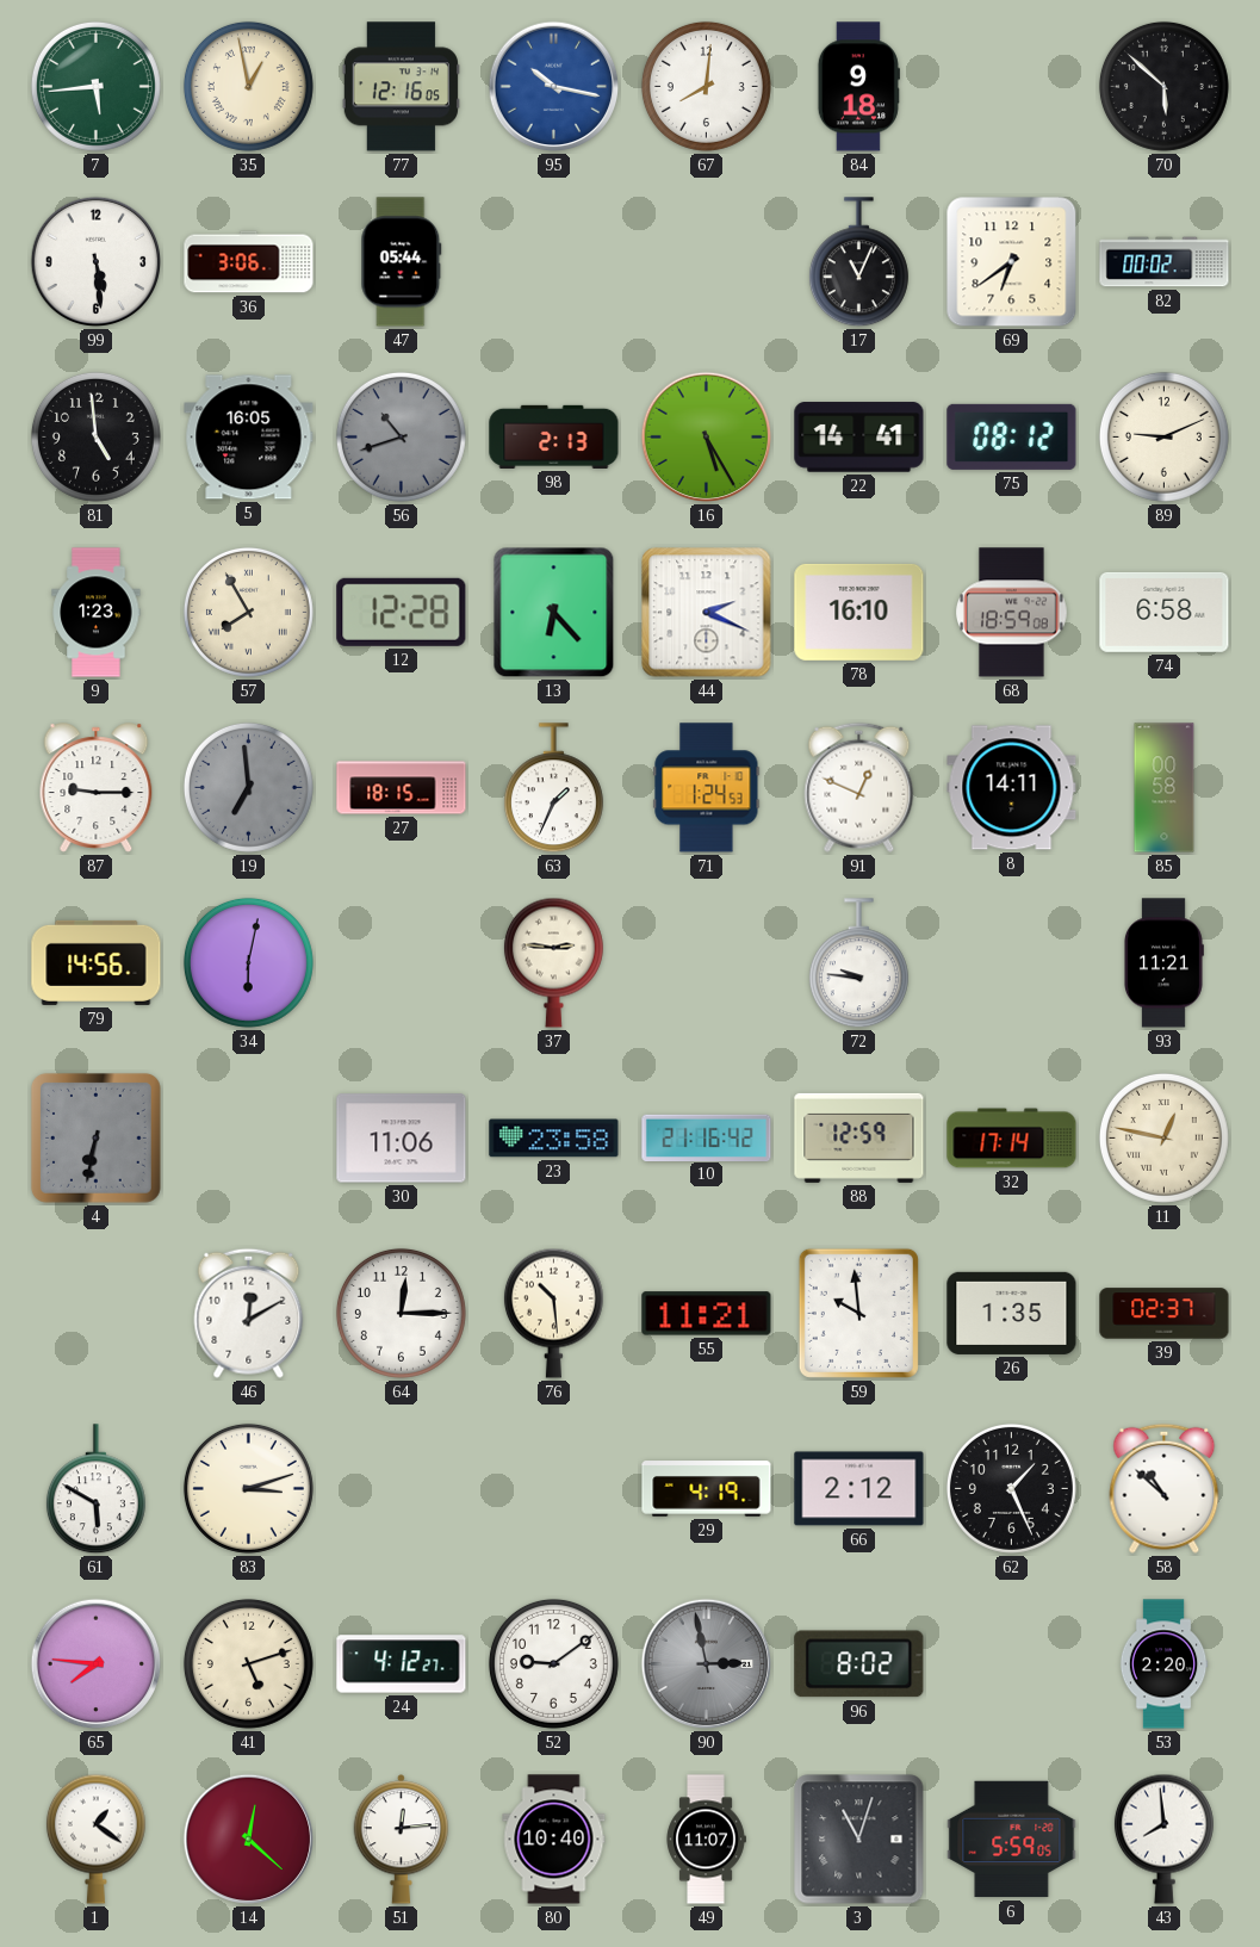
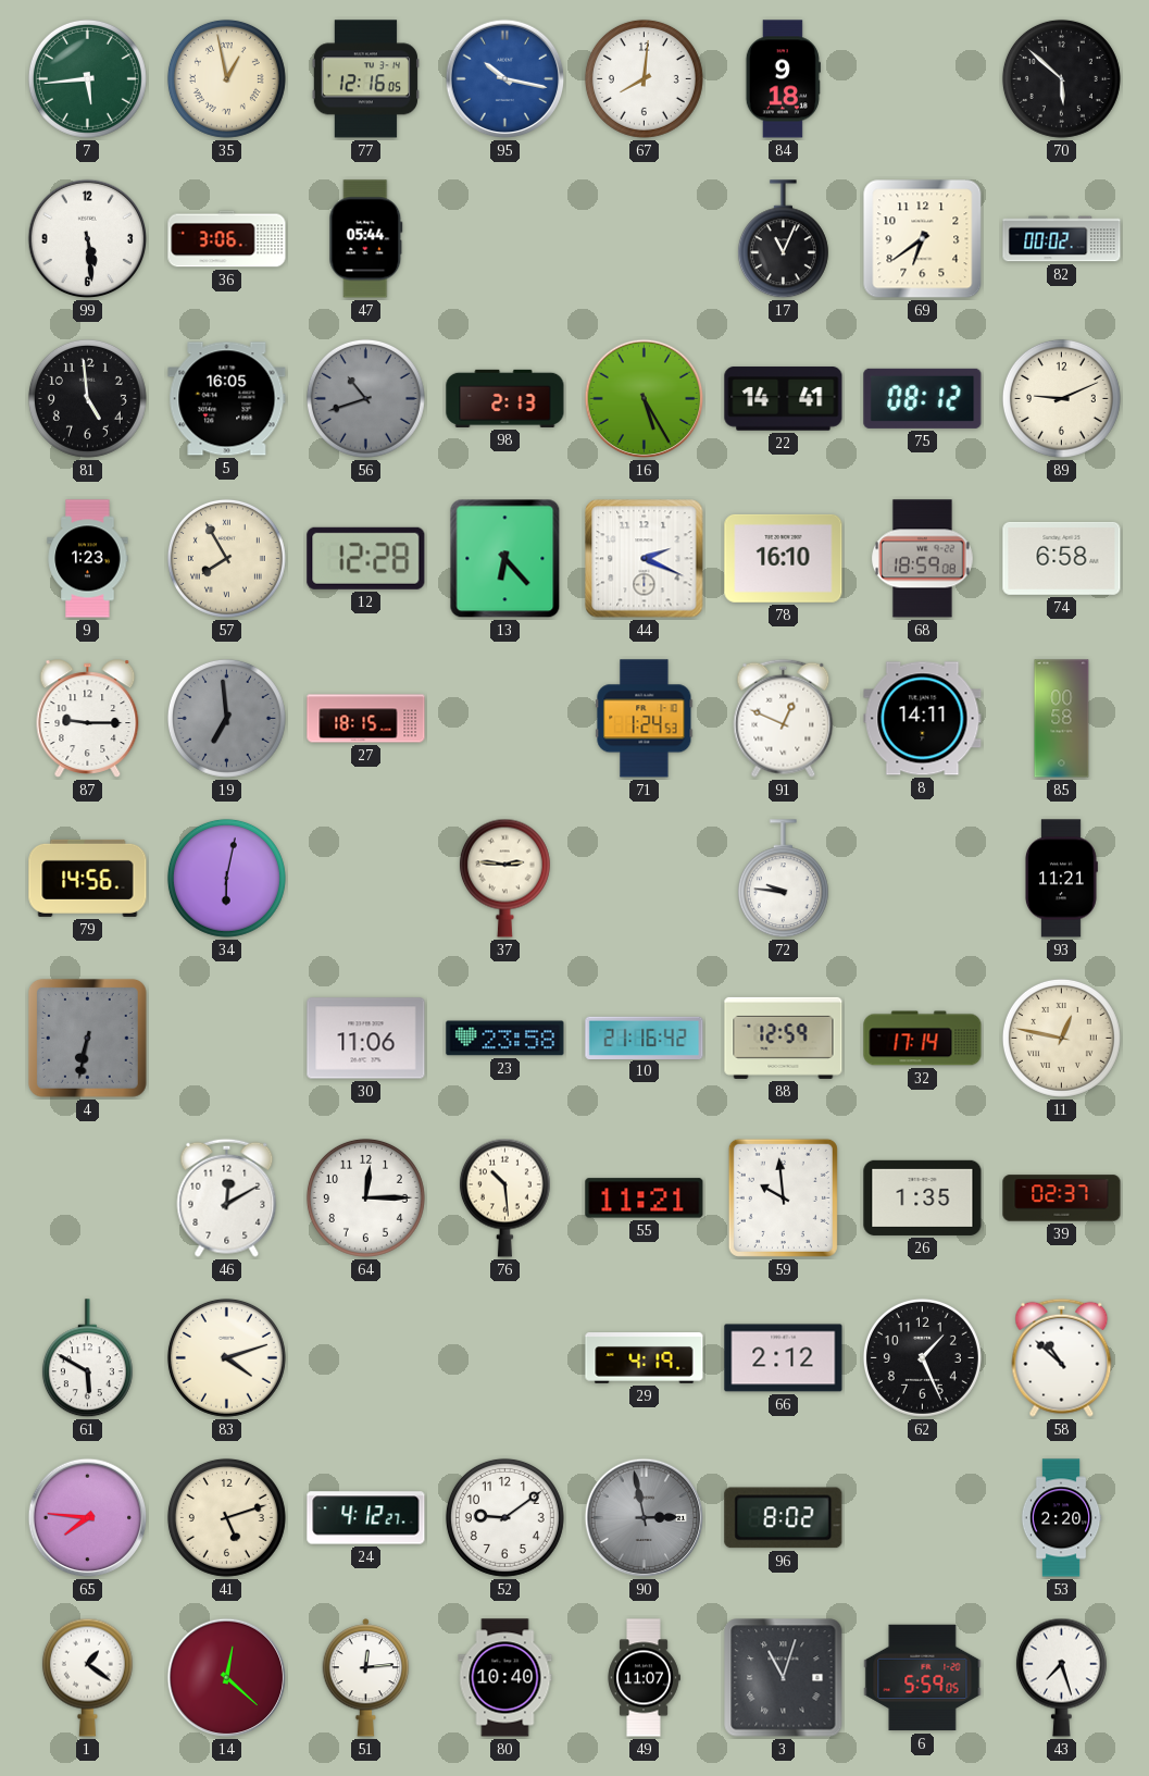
63: 1:34 -> none (553, 788)
83: 3:12 -> 4:12 (226, 1357)
43: 7:59 -> 7:27 (1061, 1677)
